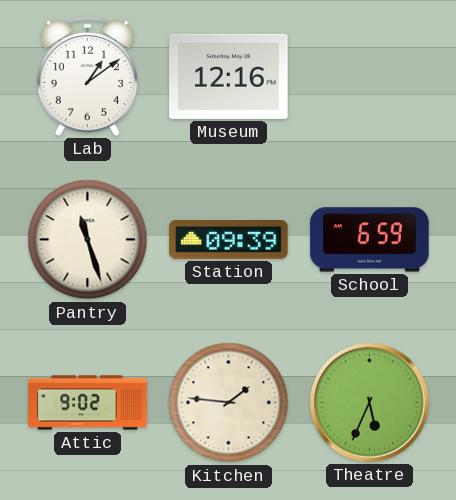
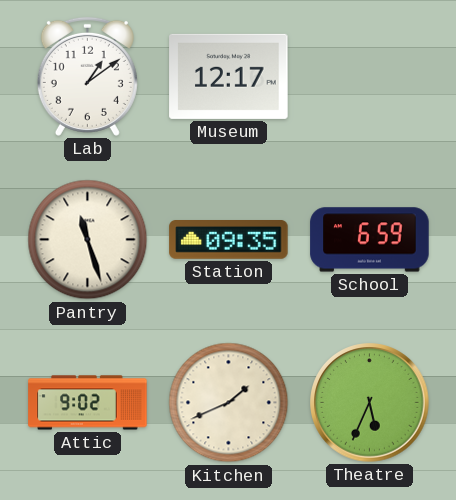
Museum: 12:16 -> 12:17 (229, 76)
Station: 09:39 -> 09:35 (229, 240)
Kitchen: 1:46 -> 1:41 (229, 403)
